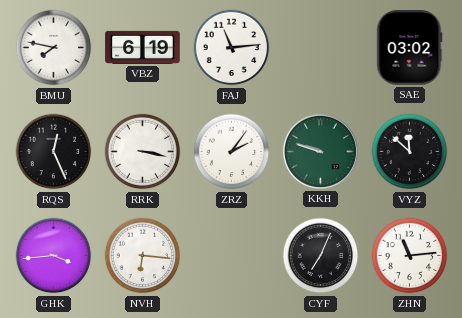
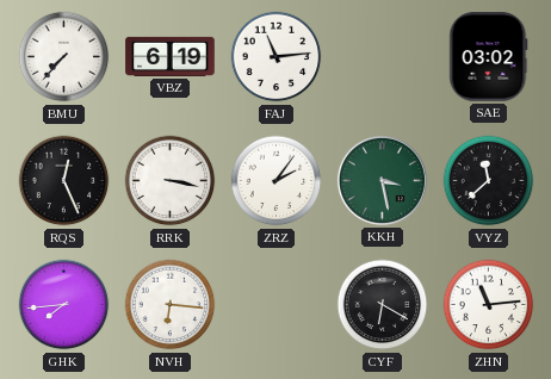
BMU: 7:47 -> 7:37 (64, 57)
KKH: 9:48 -> 3:28 (382, 180)
VYZ: 11:52 -> 11:38 (489, 181)
GHK: 3:44 -> 7:44 (64, 305)
CYF: 7:04 -> 6:20 (383, 305)
